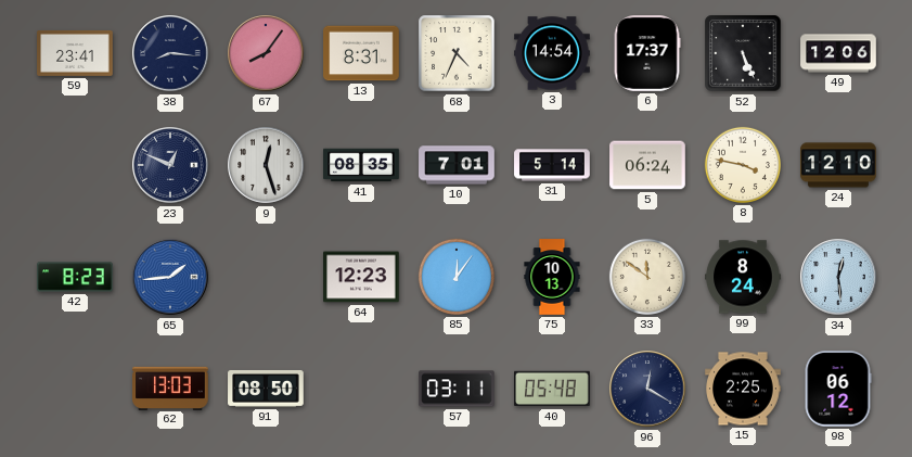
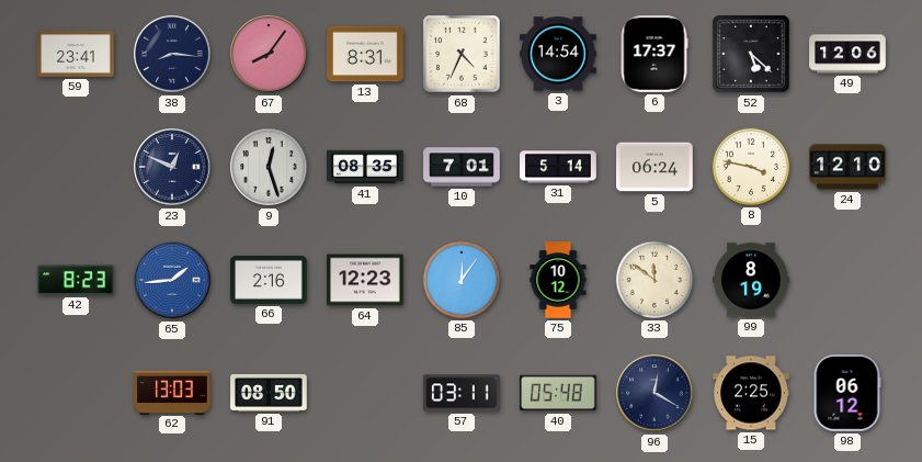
52: 5:26 -> 5:22 (751, 54)
66: none -> 2:16 (269, 280)
75: 10:13 -> 10:12 (558, 280)
99: 8:24 -> 8:19 (751, 280)
34: 12:29 -> none (838, 277)
